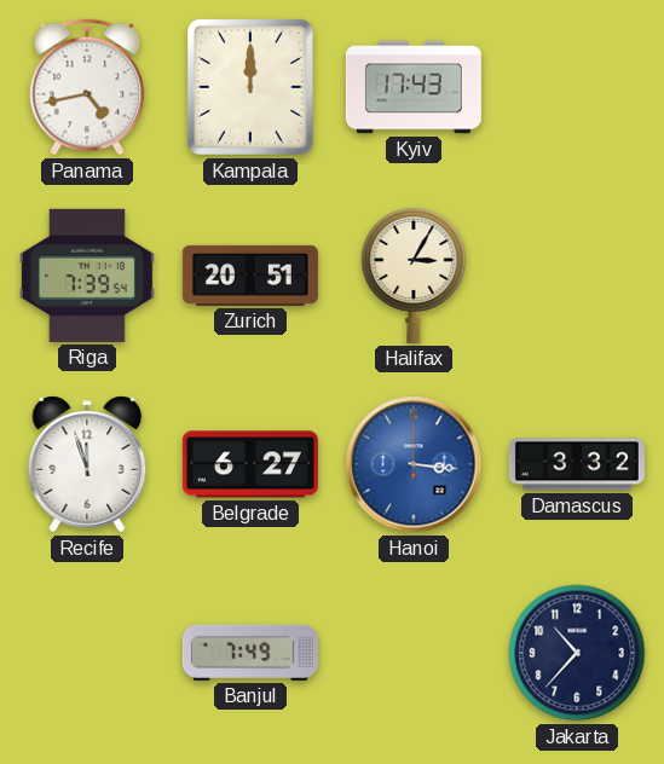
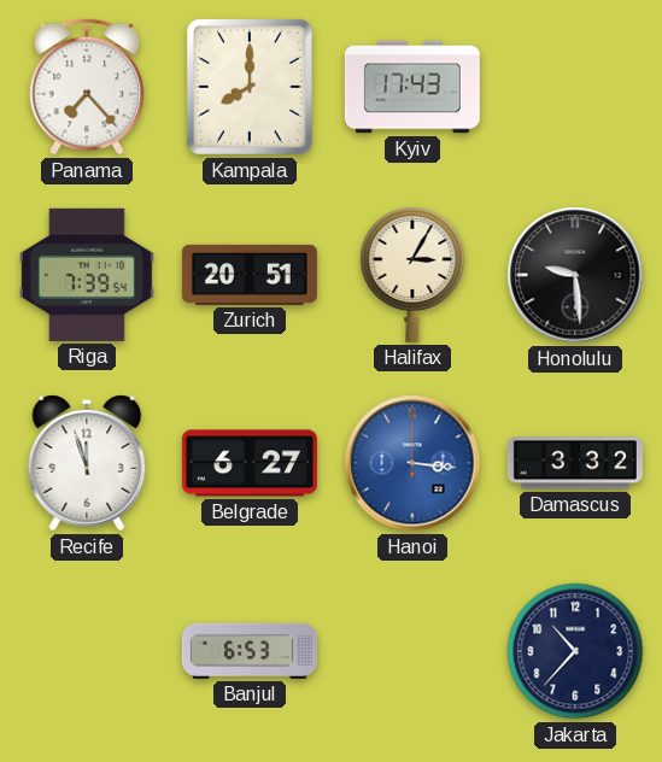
Panama: 4:43 -> 7:23 (87, 87)
Kampala: 12:00 -> 8:00 (250, 87)
Honolulu: none -> 9:29 (575, 275)
Banjul: 7:49 -> 6:53 (250, 651)
